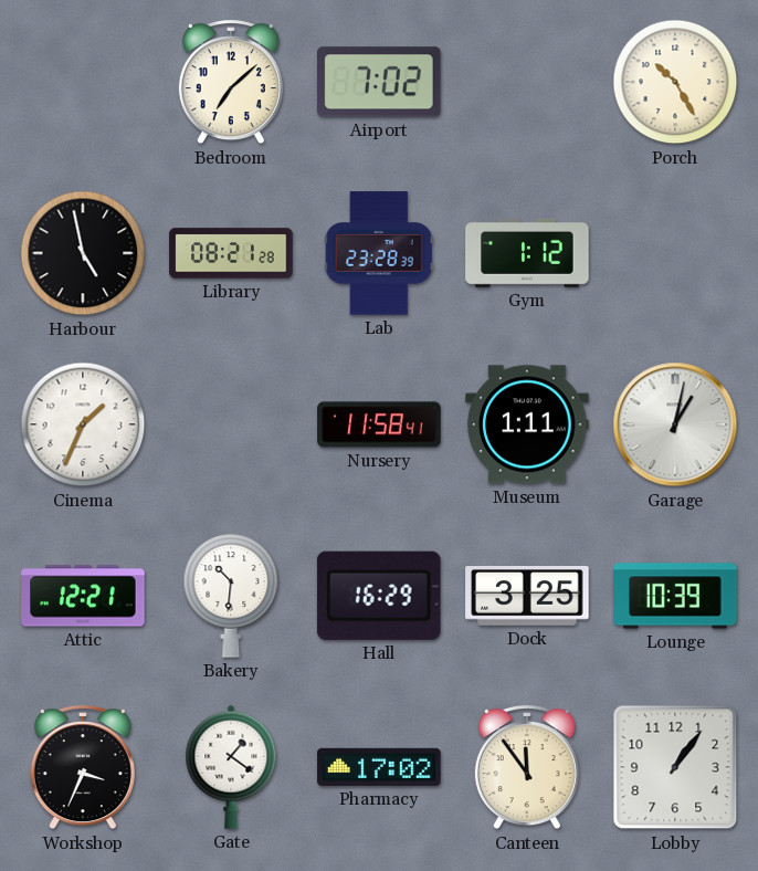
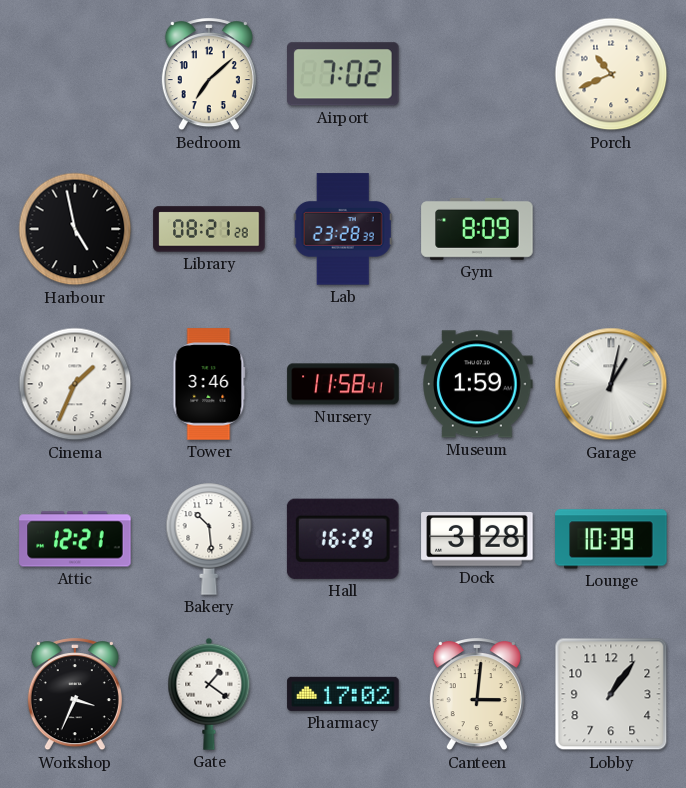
Porch: 10:25 -> 10:41 (611, 74)
Gym: 1:12 -> 8:09 (477, 229)
Tower: none -> 3:46 (209, 384)
Museum: 1:11 -> 1:59 (477, 384)
Bakery: 10:31 -> 10:29 (209, 539)
Dock: 3:25 -> 3:28 (477, 540)
Canteen: 11:54 -> 3:01 (477, 695)
